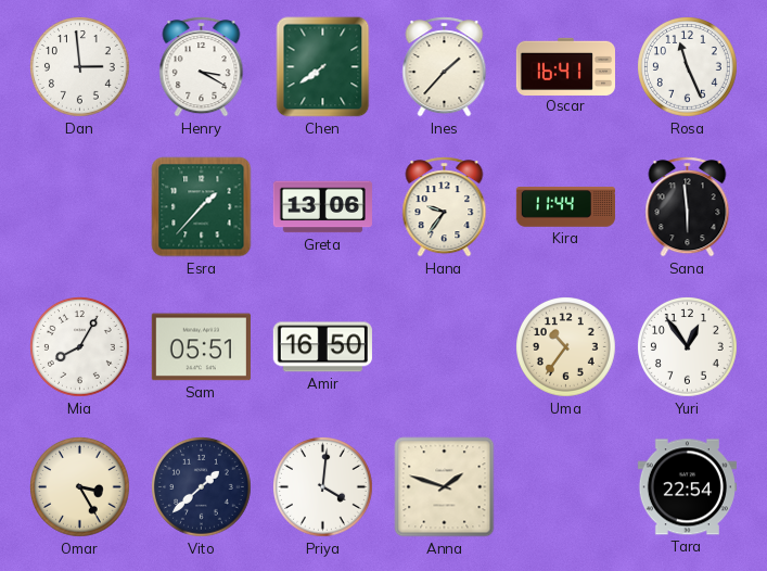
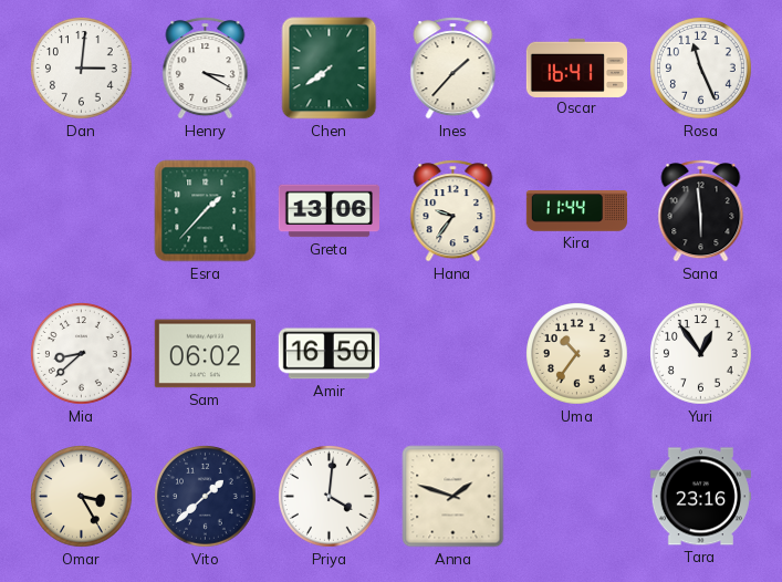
Dan: 2:59 -> 3:01 (82, 69)
Mia: 8:05 -> 8:38 (82, 354)
Sam: 05:51 -> 06:02 (205, 354)
Tara: 22:54 -> 23:16 (700, 497)
